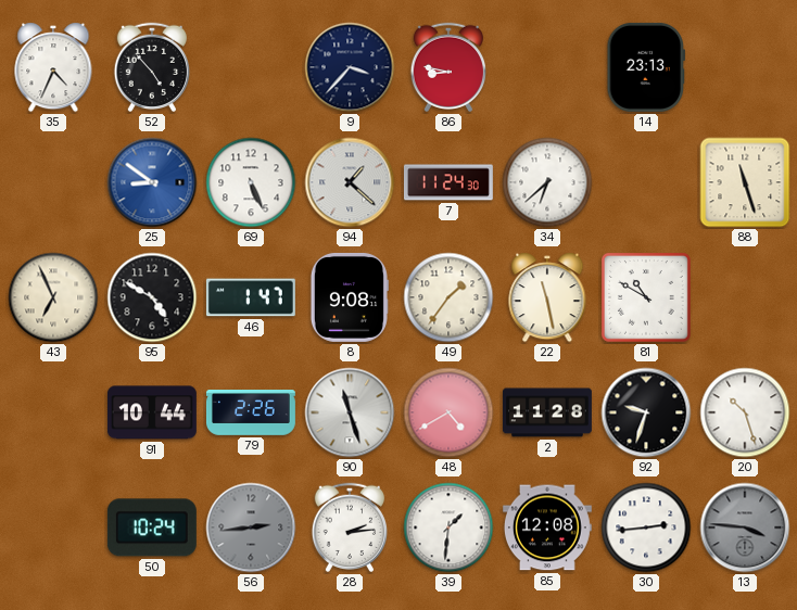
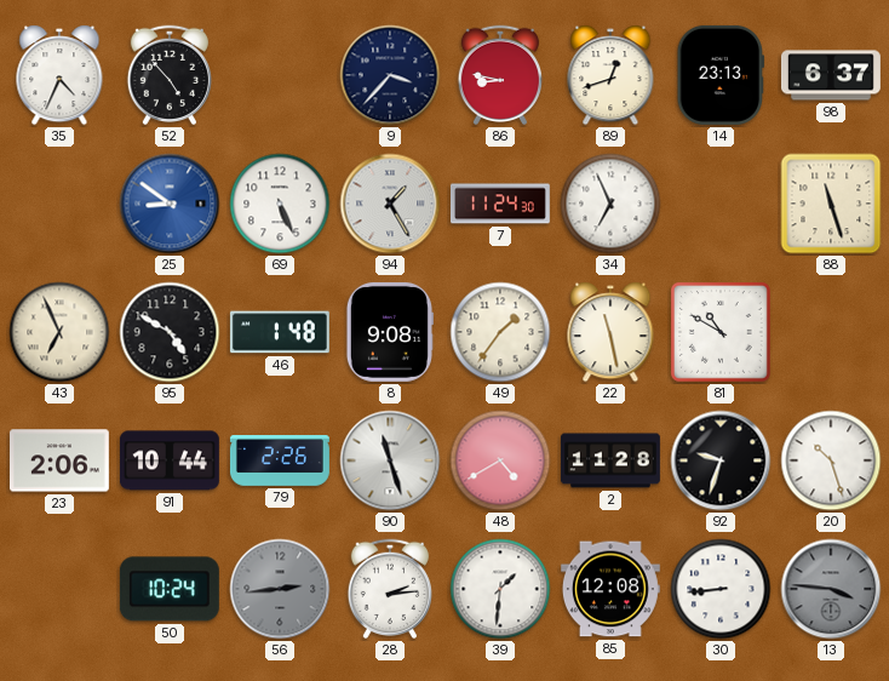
89: none -> 12:42 (610, 75)
98: none -> 6:37 (831, 75)
94: 1:22 -> 1:25 (390, 204)
34: 6:38 -> 6:56 (610, 204)
46: 1:47 -> 1:48 (280, 332)
23: none -> 2:06 (59, 460)
30: 2:44 -> 8:44 (721, 589)
